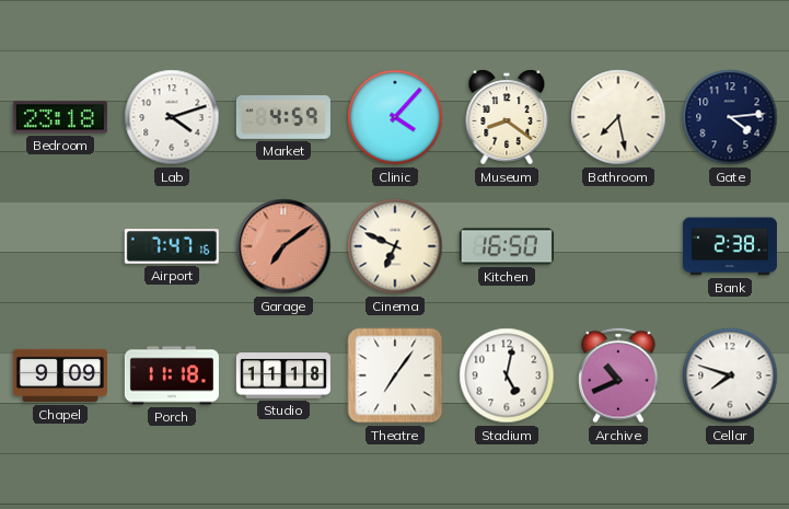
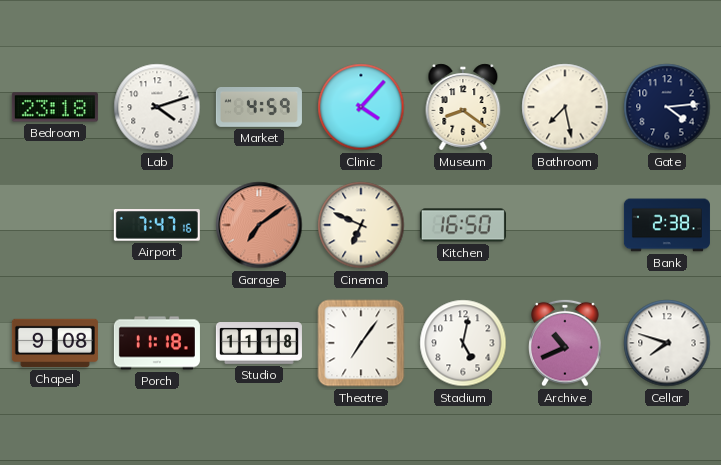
Chapel: 9:09 -> 9:08 (55, 343)
